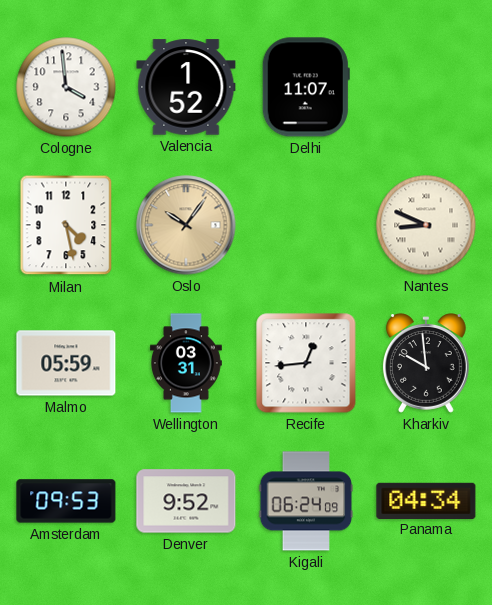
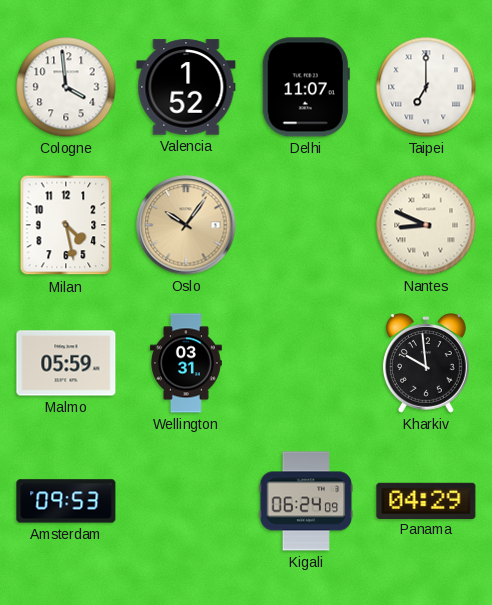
Taipei: none -> 7:00 (426, 87)
Recife: 12:44 -> none (306, 363)
Denver: 9:52 -> none (186, 501)
Panama: 04:34 -> 04:29 (426, 500)
